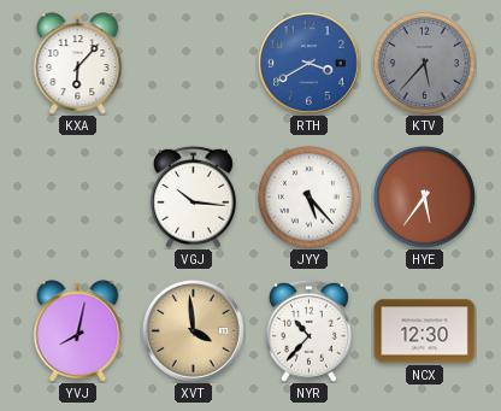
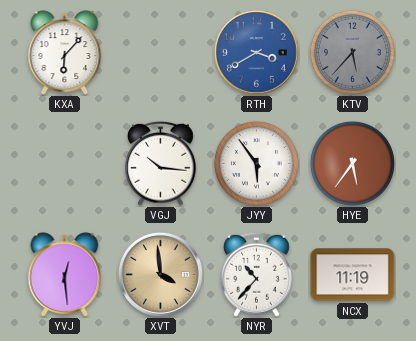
JYY: 5:23 -> 5:54 (256, 163)
YVJ: 8:02 -> 12:29 (65, 275)
NCX: 12:30 -> 11:19 (353, 275)
